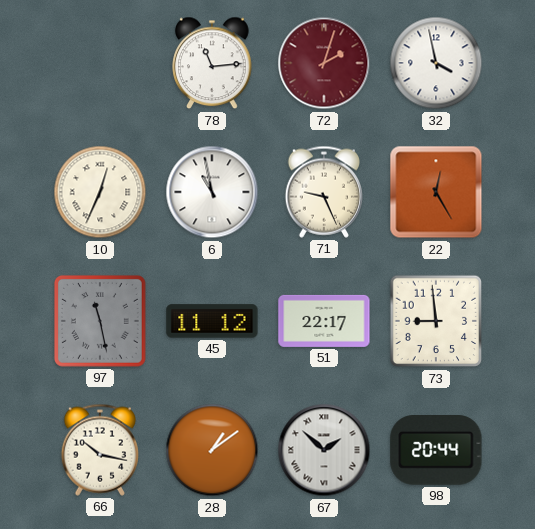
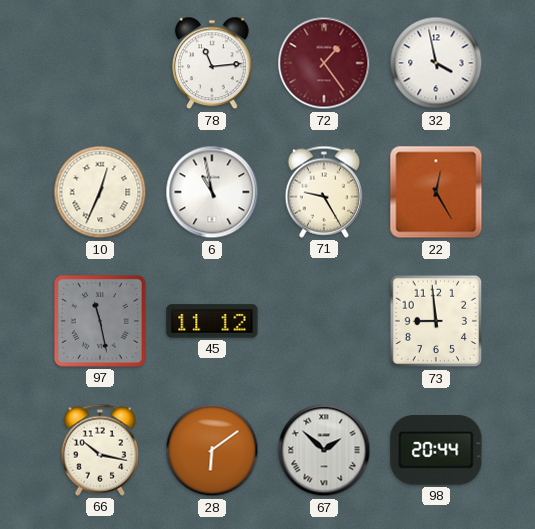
72: 2:03 -> 1:24 (324, 63)
71: 9:26 -> 9:25 (323, 192)
51: 22:17 -> none (324, 321)
28: 1:09 -> 6:09 (212, 450)
